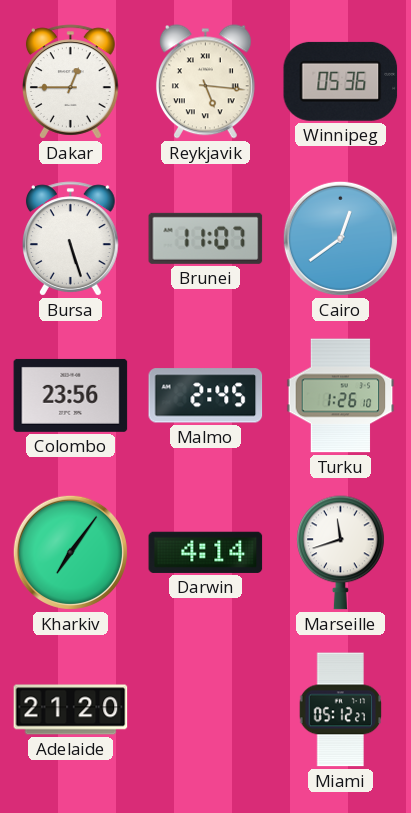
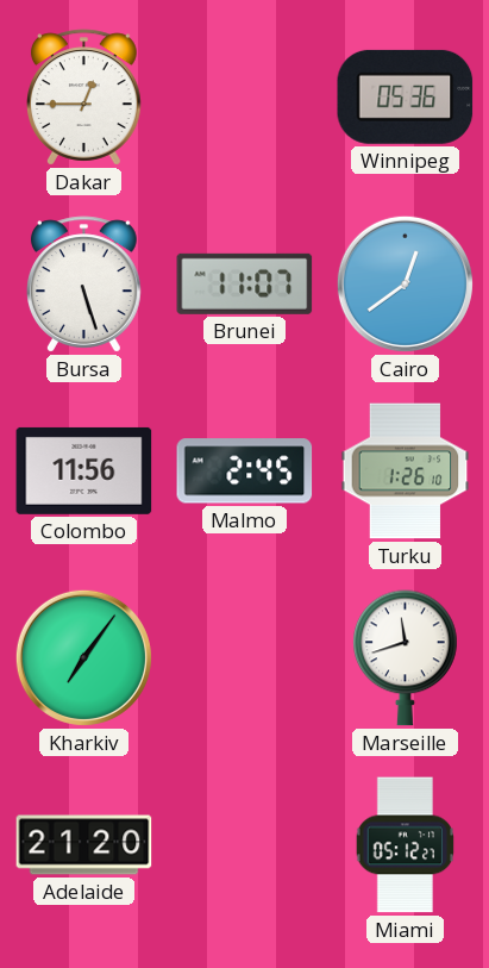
Reykjavik: 5:16 -> none (205, 82)
Colombo: 23:56 -> 11:56 (84, 470)
Darwin: 4:14 -> none (206, 552)
